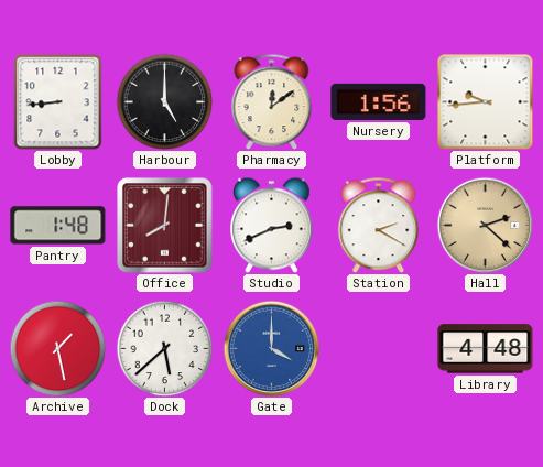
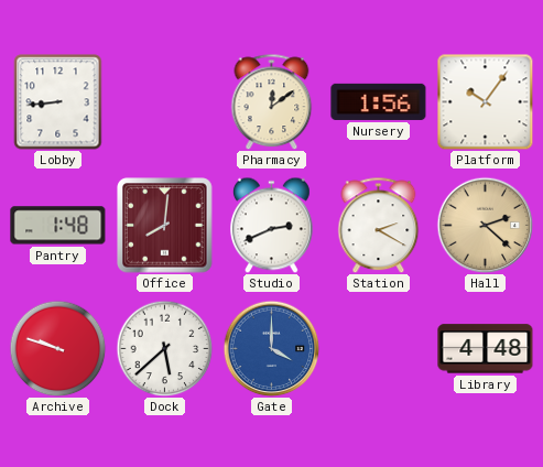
Harbour: 5:00 -> none (164, 101)
Platform: 9:44 -> 10:06 (485, 101)
Archive: 1:28 -> 9:48 (57, 348)
